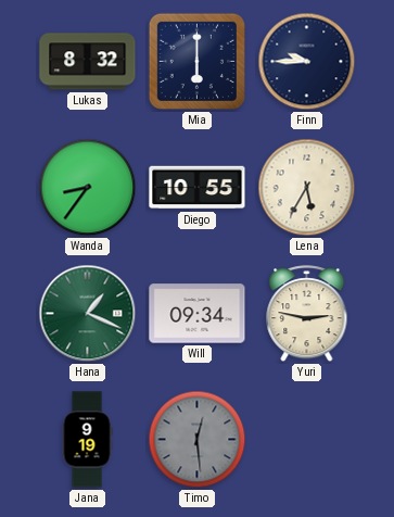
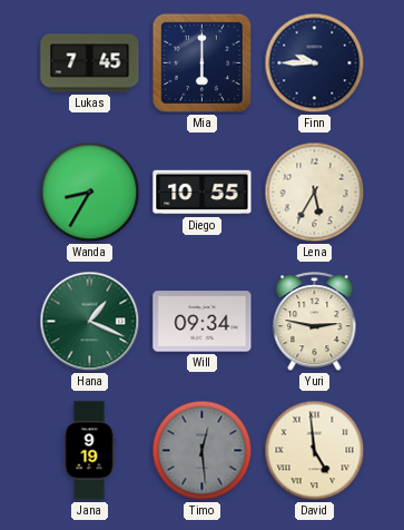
Lukas: 8:32 -> 7:45 (90, 63)
Wanda: 8:36 -> 8:35 (90, 193)
David: none -> 4:59 (315, 451)
